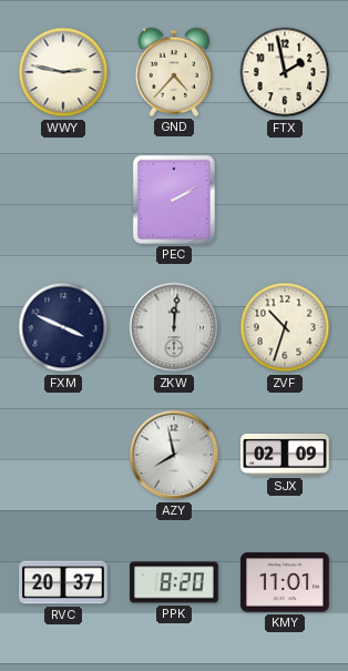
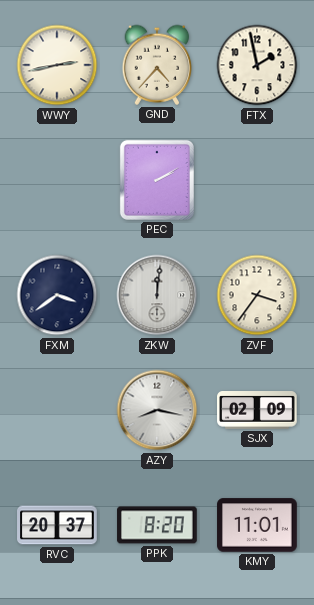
WWY: 2:47 -> 2:43 (57, 65)
FXM: 3:49 -> 3:39 (57, 295)
ZVF: 10:33 -> 3:36 (257, 295)
AZY: 7:58 -> 8:17 (157, 410)
